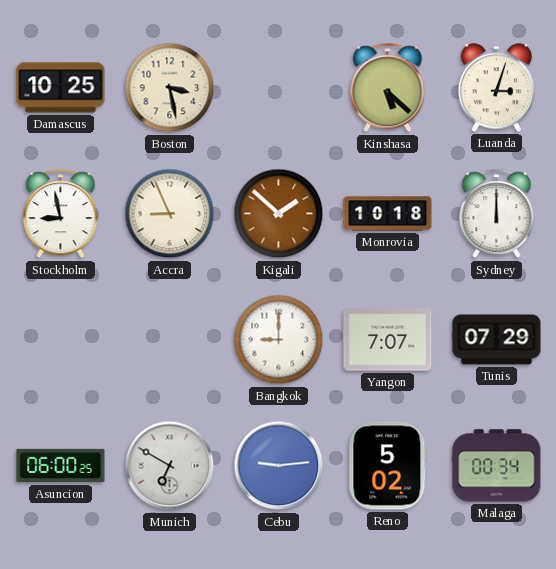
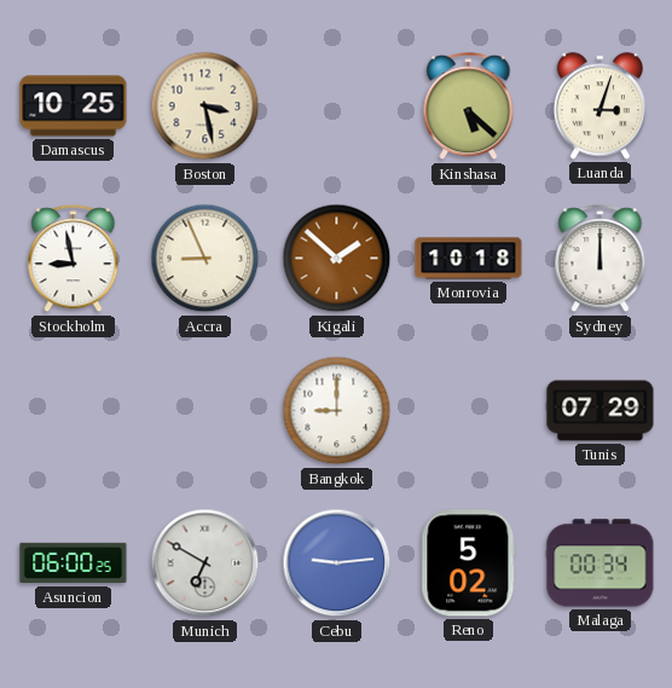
Yangon: 7:07 -> none (388, 340)
